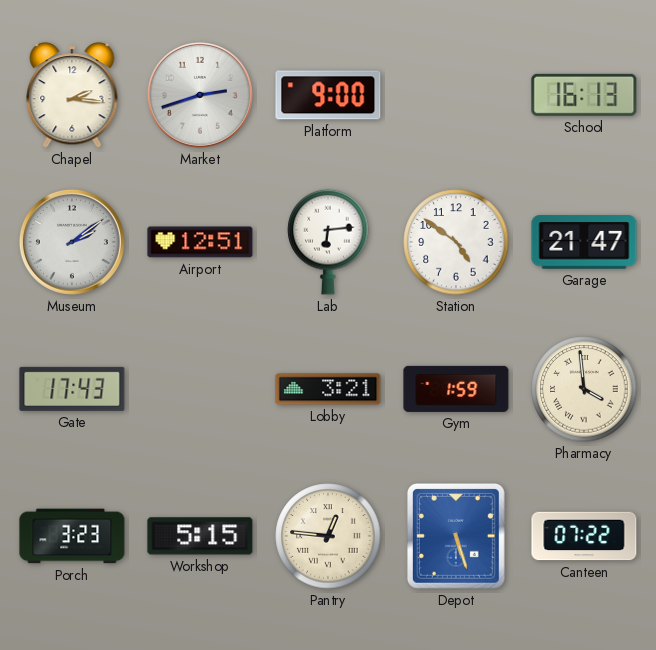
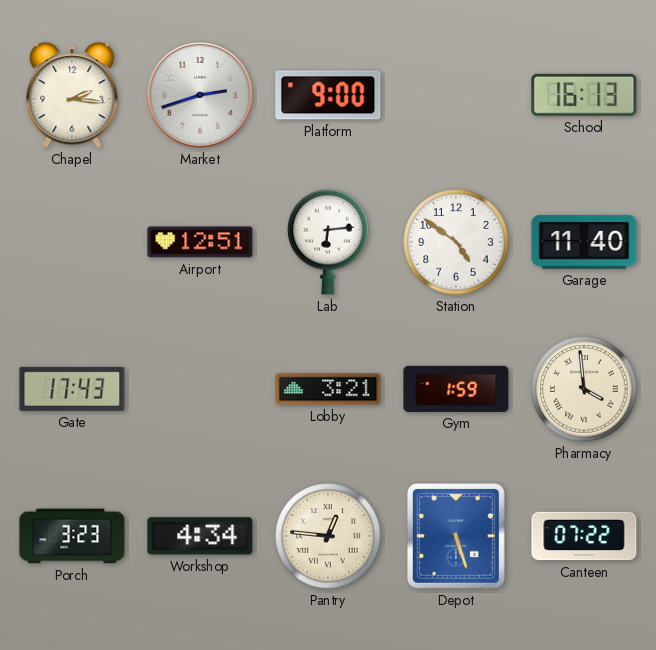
Museum: 2:09 -> none (72, 242)
Garage: 21:47 -> 11:40 (584, 242)
Workshop: 5:15 -> 4:34 (200, 536)
